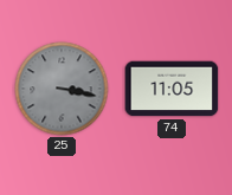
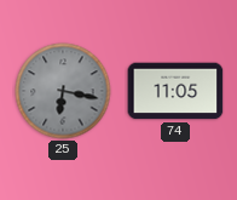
25: 3:17 -> 6:17 (63, 91)
